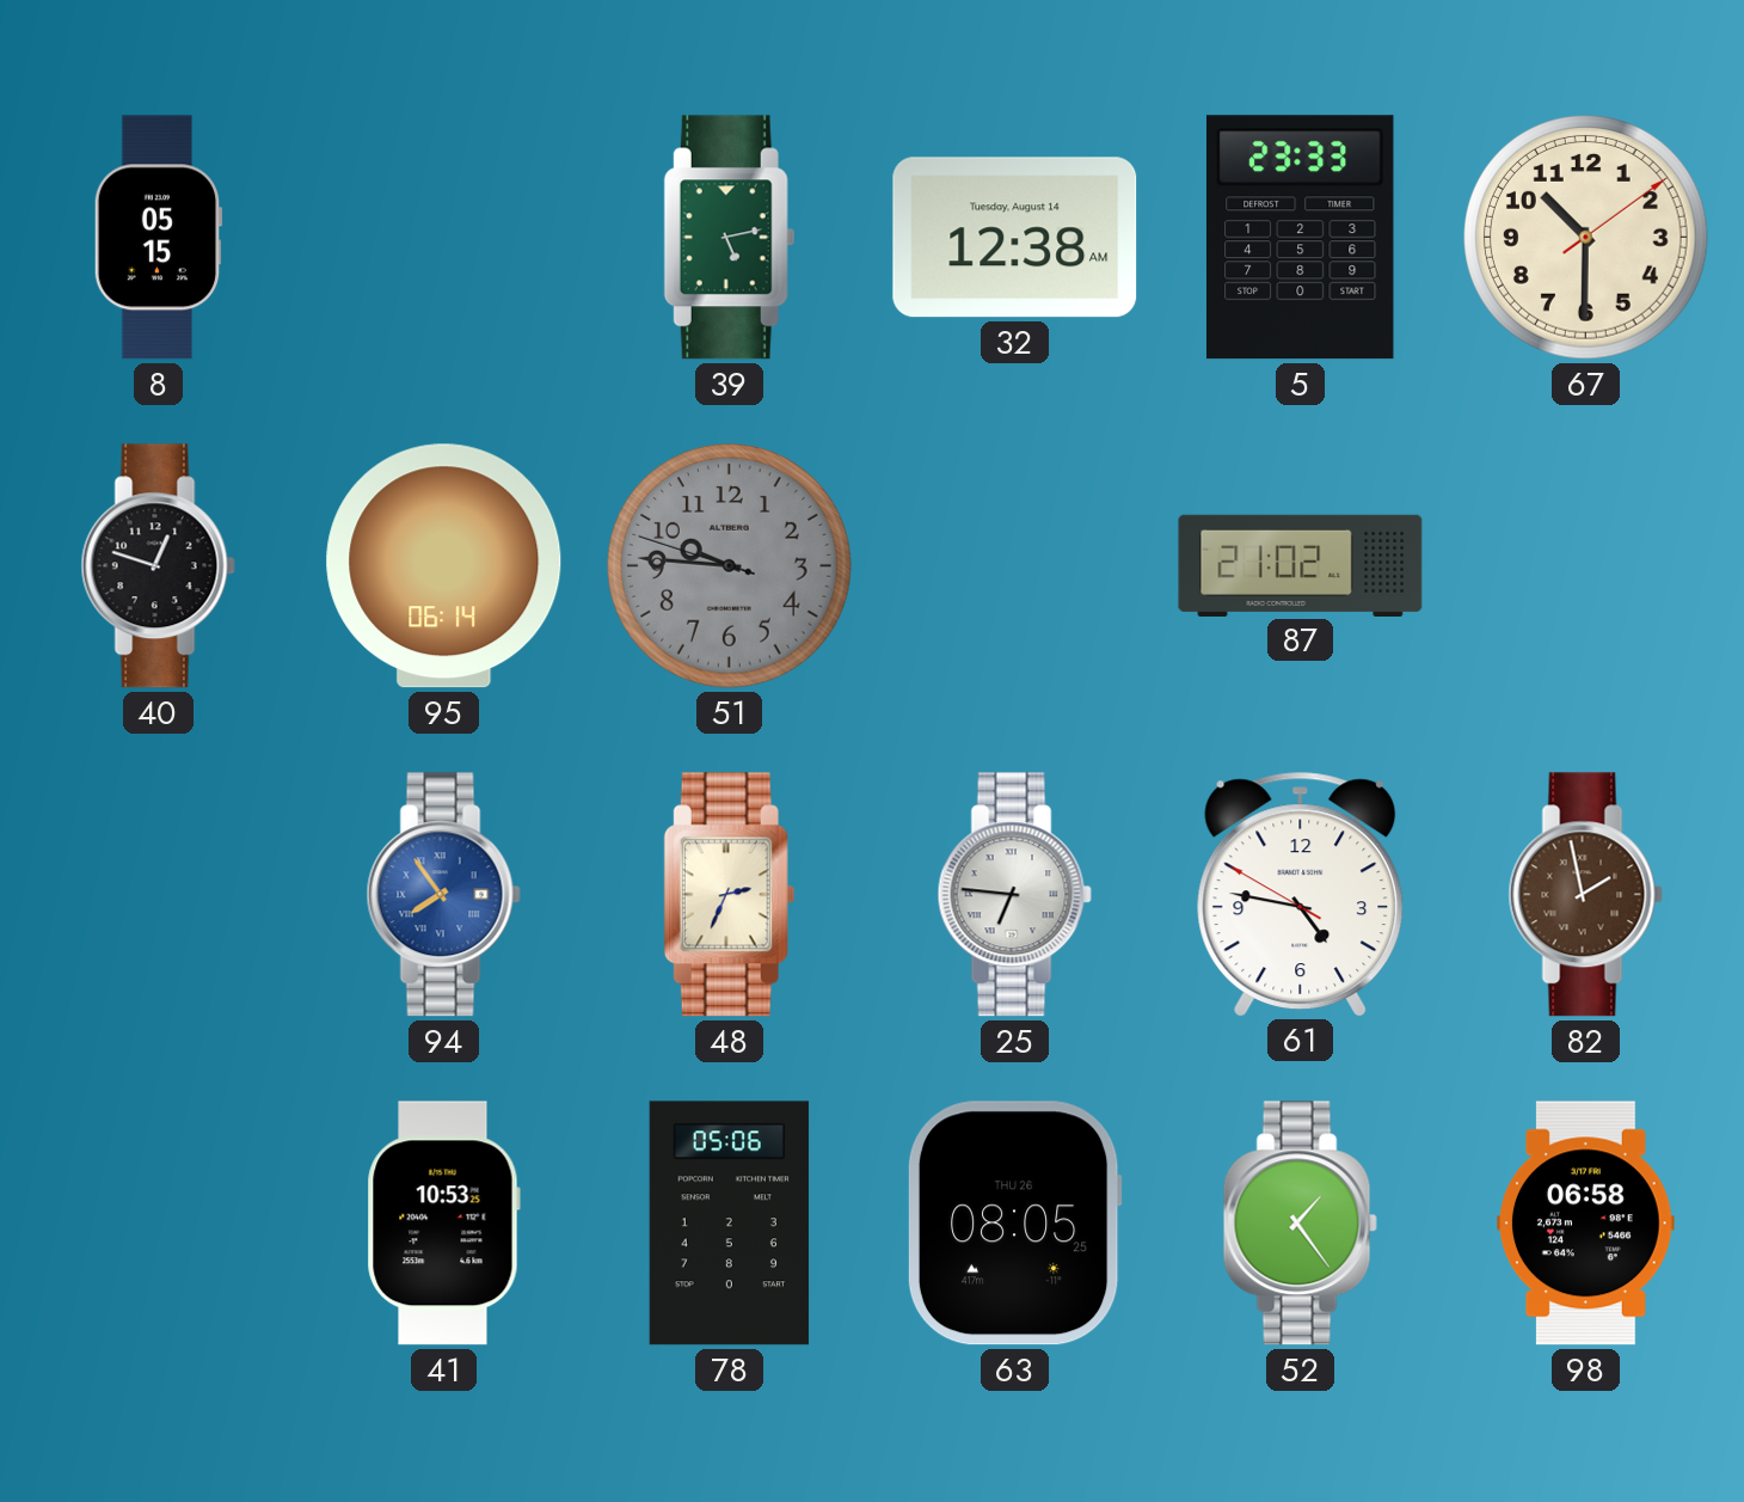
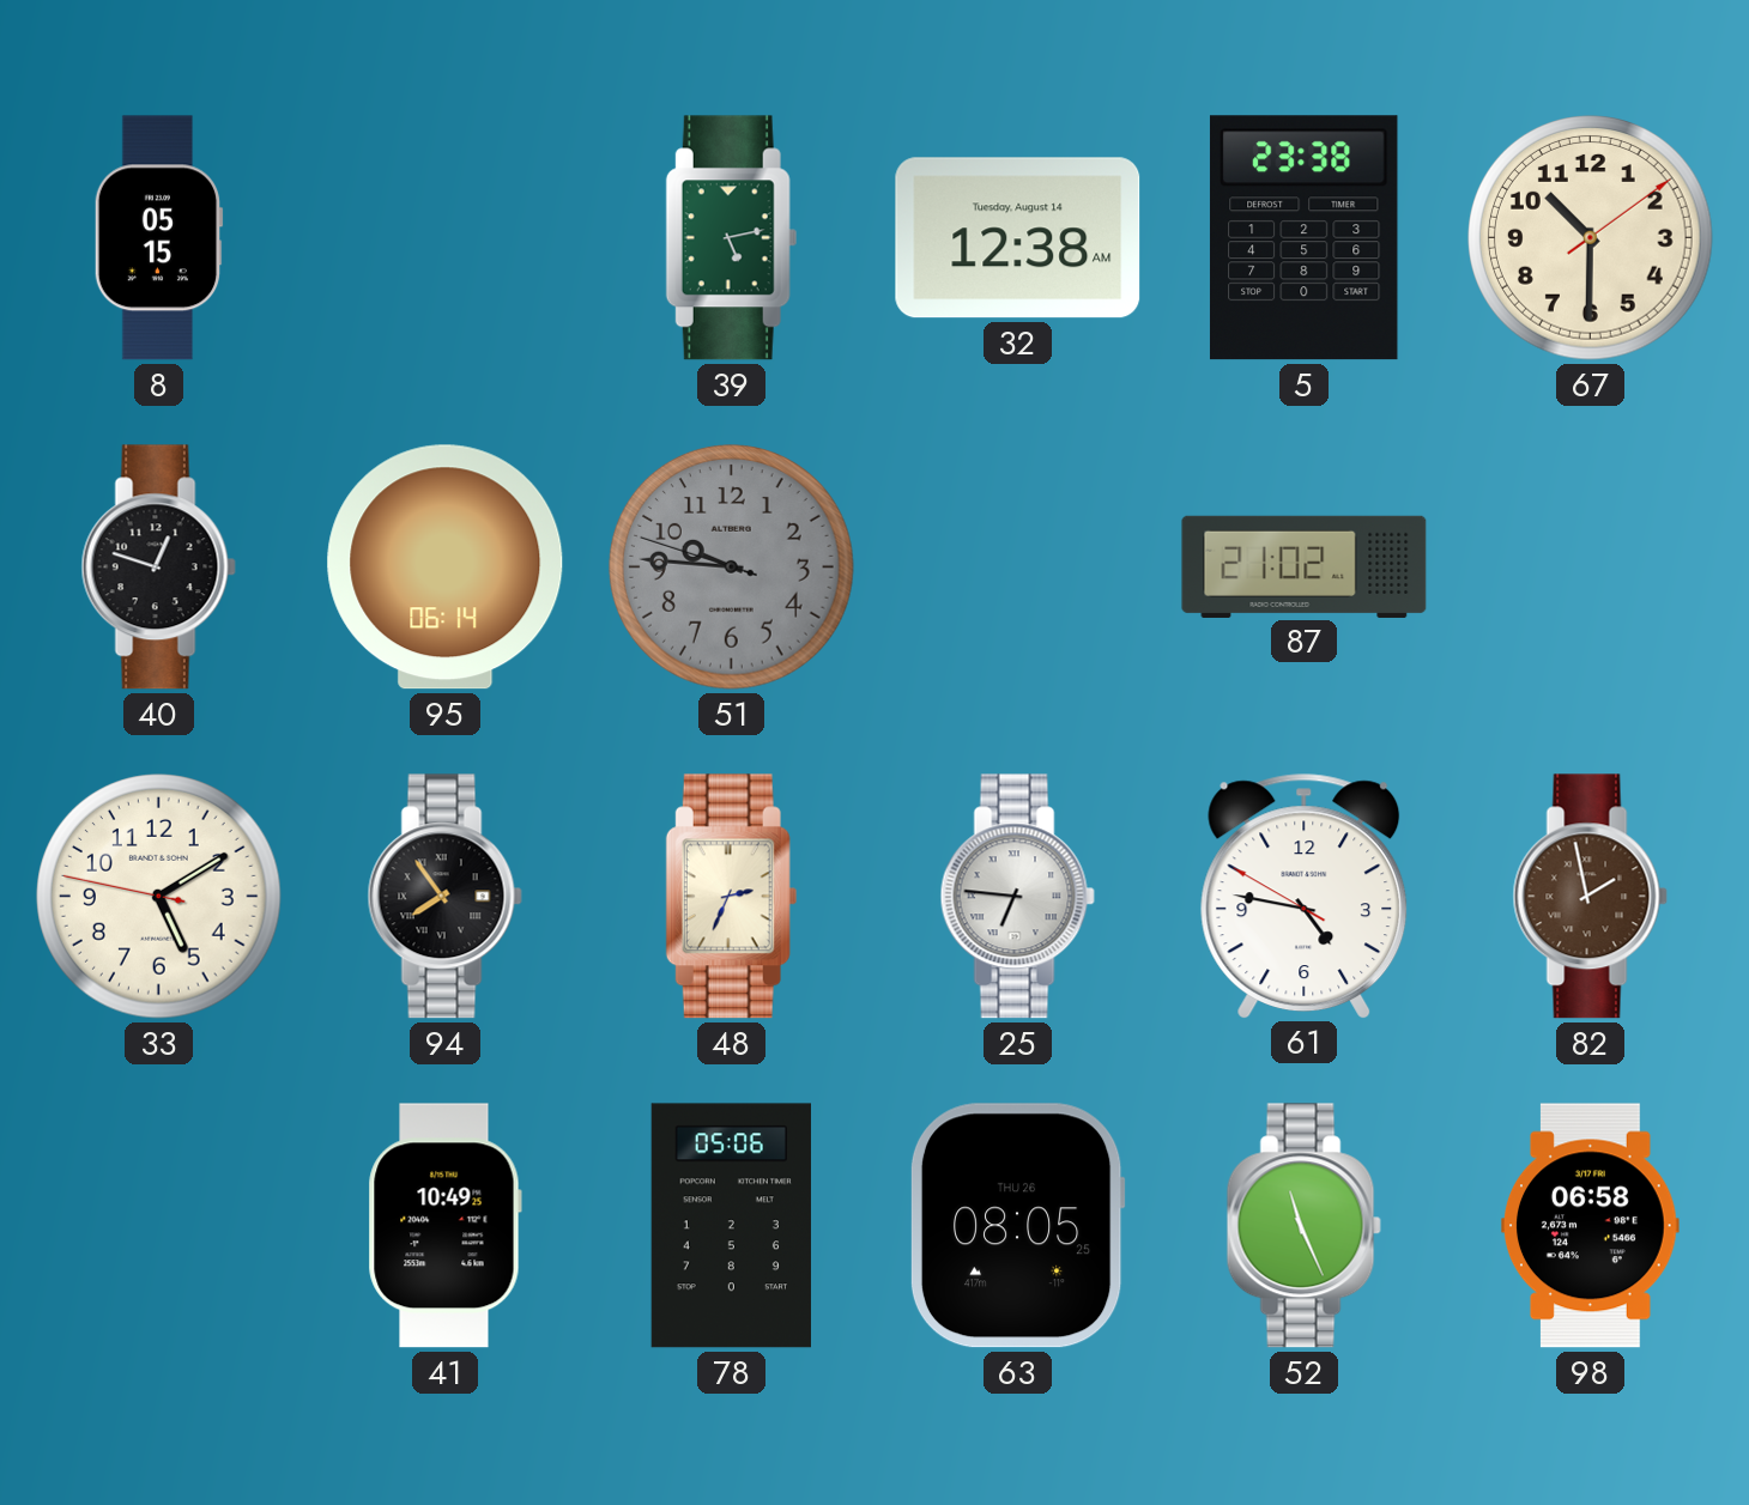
5: 23:33 -> 23:38 (1303, 238)
33: none -> 5:09 (159, 897)
94 dial: blue -> black (444, 897)
41: 10:53 -> 10:49 (444, 1226)
52: 1:24 -> 11:26 (1303, 1226)
